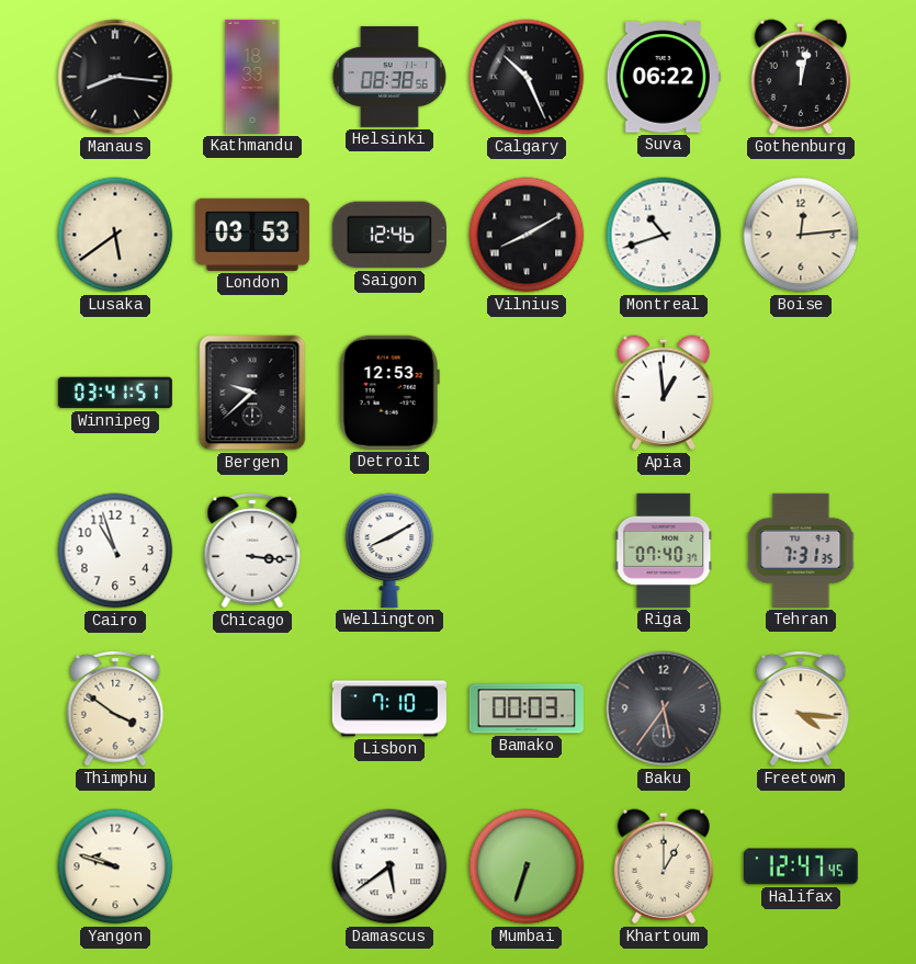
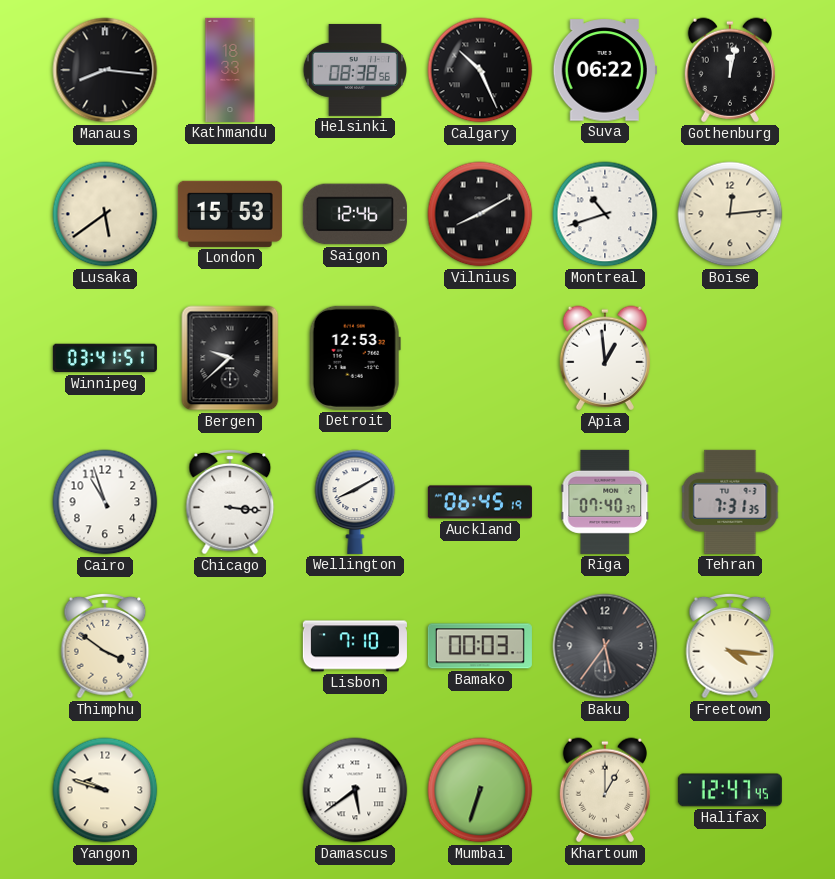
London: 03:53 -> 15:53 (230, 214)
Auckland: none -> 06:45 (480, 502)
